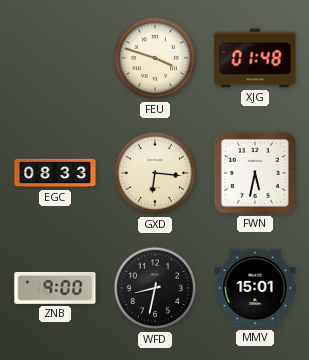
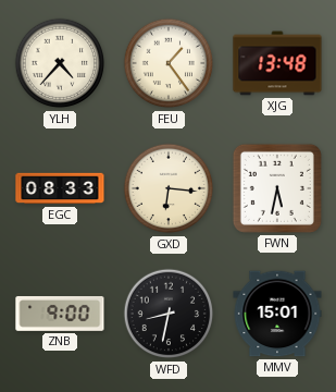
YLH: none -> 4:37 (60, 63)
FEU: 3:48 -> 1:24 (169, 63)
XJG: 01:48 -> 13:48 (277, 63)
